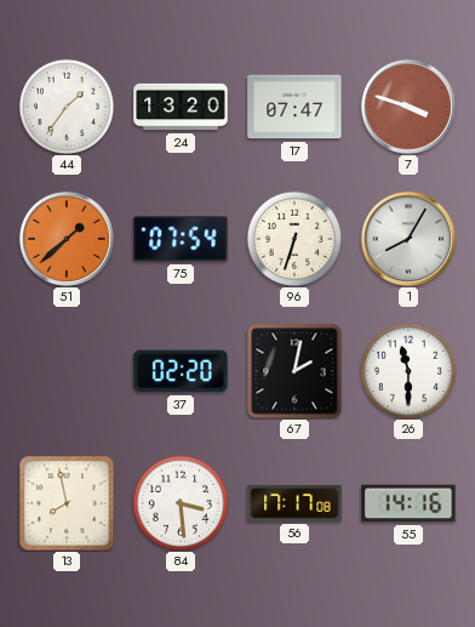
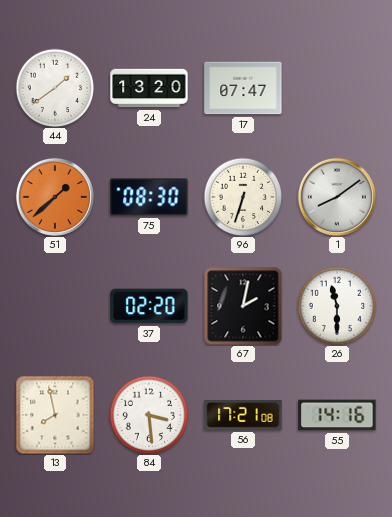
44: 1:36 -> 1:39 (55, 88)
7: 3:48 -> none (408, 107)
75: 07:54 -> 08:30 (149, 197)
1: 8:05 -> 8:09 (337, 197)
56: 17:17 -> 17:21 (243, 416)
